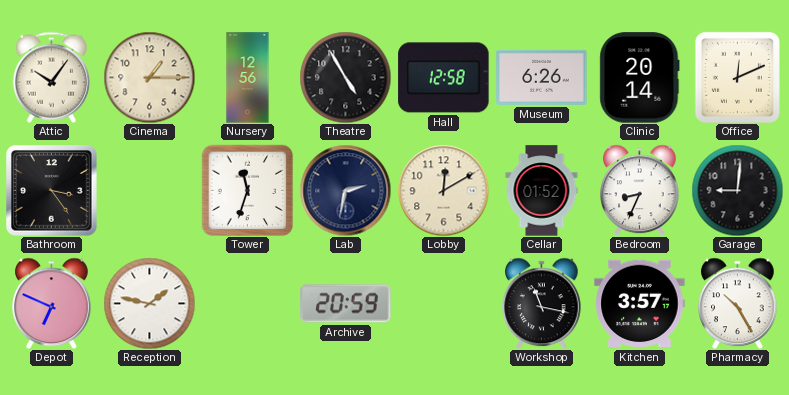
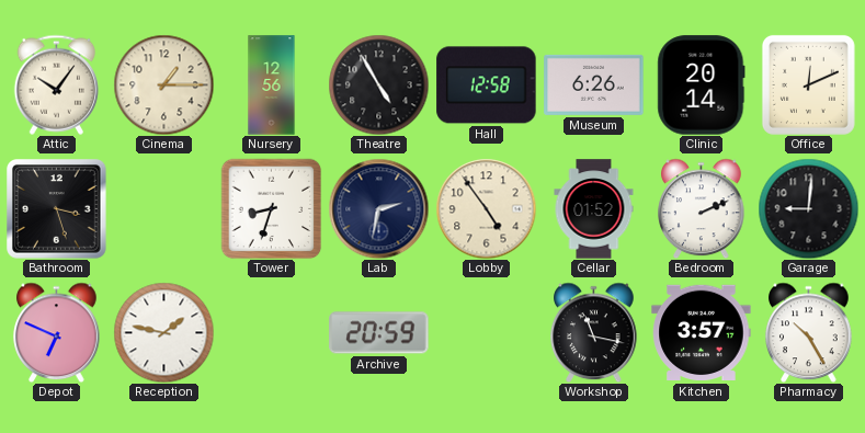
Bathroom: 3:24 -> 3:27 (57, 209)
Tower: 11:33 -> 8:33 (271, 208)
Lobby: 12:10 -> 4:54 (486, 208)
Bedroom: 8:34 -> 2:11 (702, 208)
